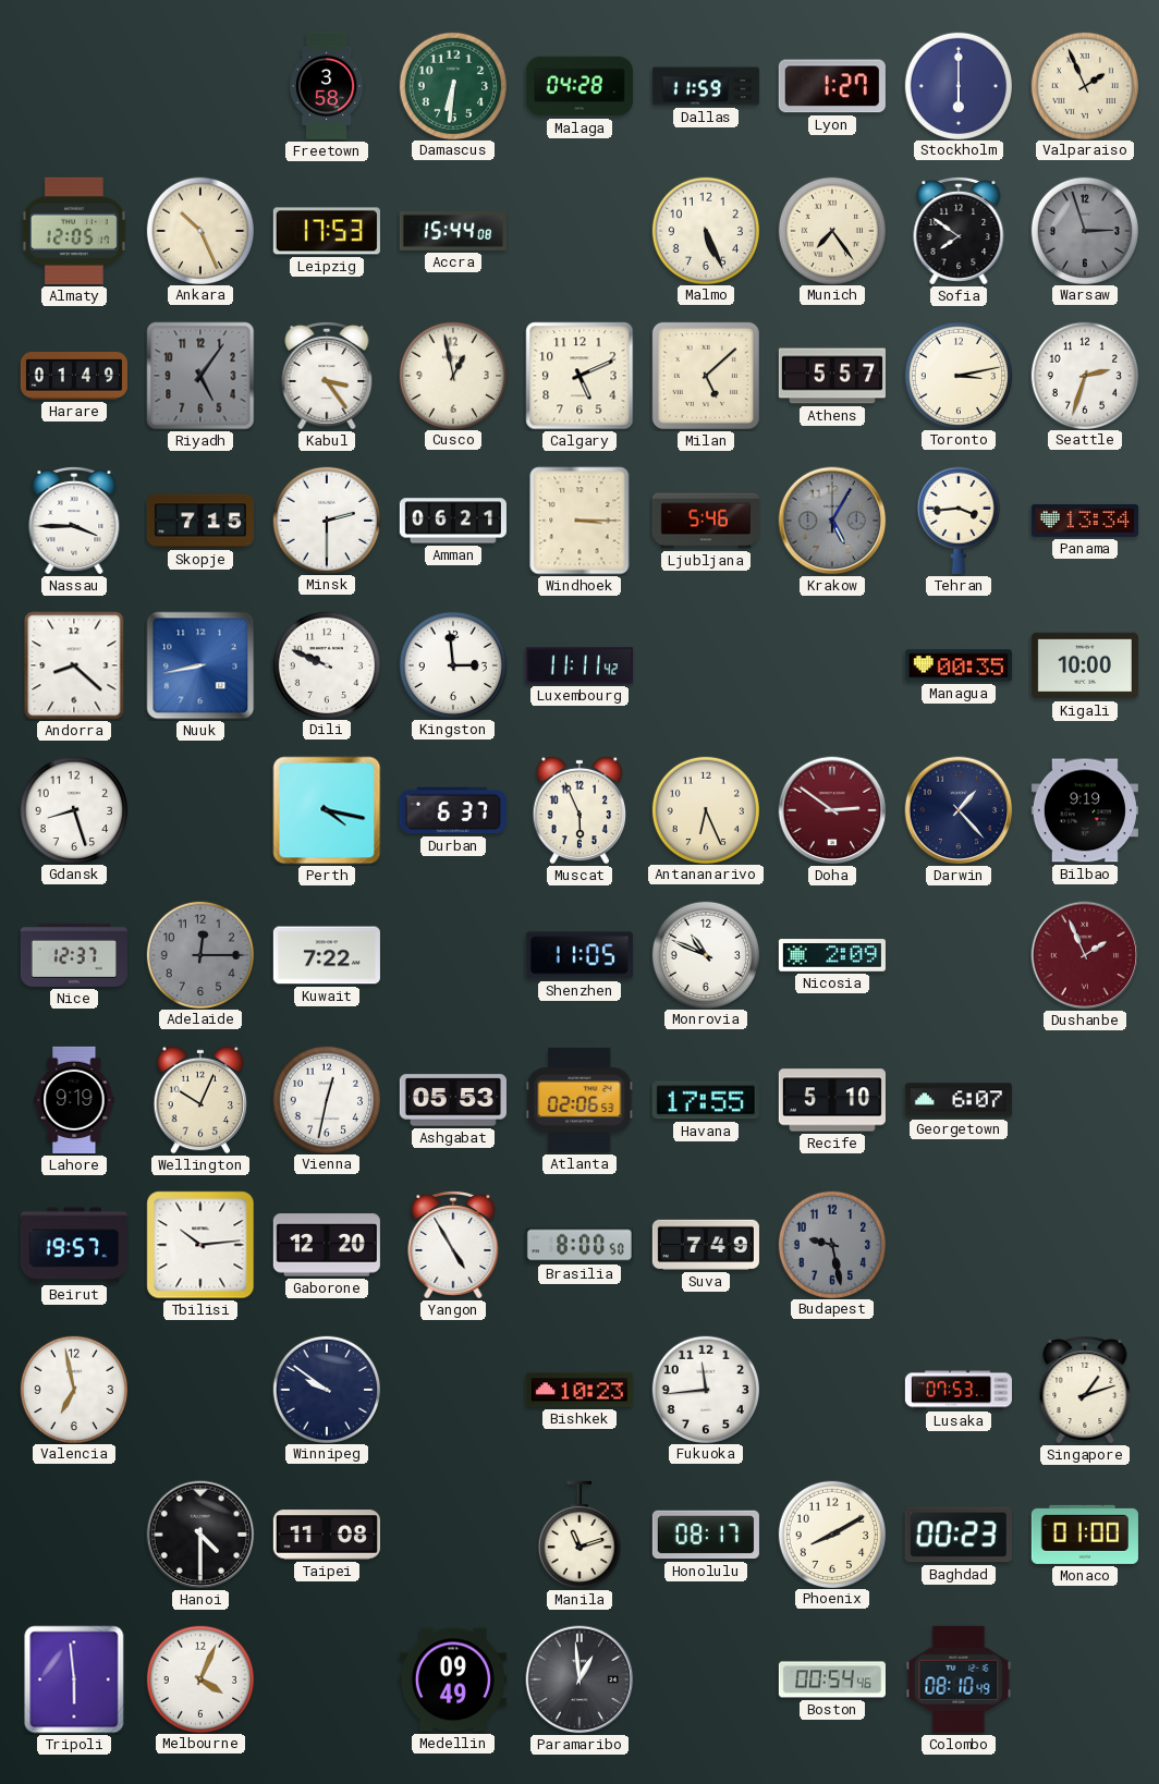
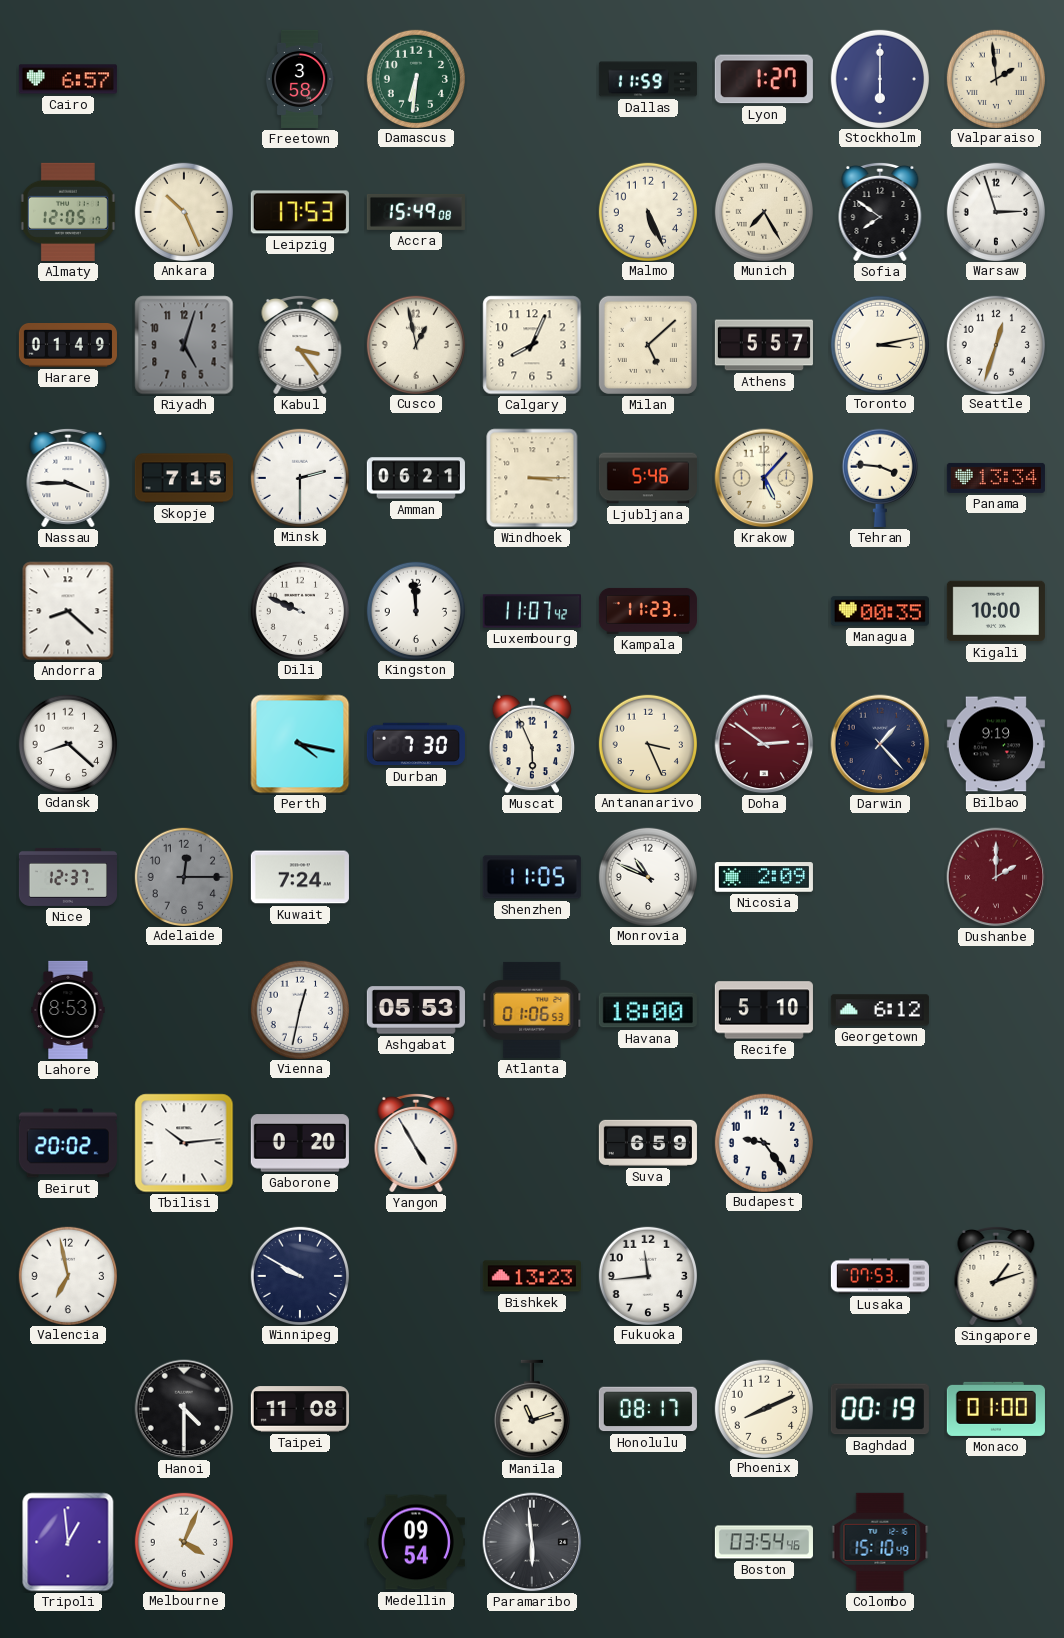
Cairo: none -> 6:57 (68, 79)
Malaga: 04:28 -> none (579, 86)
Valparaiso: 1:56 -> 1:59 (995, 78)
Accra: 15:44 -> 15:49 (416, 212)
Munich: 7:24 -> 7:25 (763, 211)
Warsaw dial: grey -> white (995, 211)
Riyadh: 5:06 -> 5:03 (184, 345)
Calgary: 5:11 -> 8:04 (532, 345)
Seattle: 2:33 -> 12:33 (995, 344)
Krakow: 5:05 -> 5:07 (764, 478)
Krakow dial: grey -> cream (764, 478)
Tehran: 3:44 -> 3:46 (880, 478)
Nuuk: 8:43 -> none (200, 665)
Kingston: 2:59 -> 11:59 (415, 610)
Luxembourg: 11:11 -> 11:07 (532, 611)
Kampala: none -> 11:23 (648, 611)
Gdansk: 8:27 -> 8:22 (67, 743)
Durban: 6:37 -> 7:30 (416, 744)
Antananarivo: 6:26 -> 3:26 (647, 743)
Kuwait: 7:22 -> 7:24 (300, 877)
Dushanbe: 1:56 -> 2:00 (996, 877)
Lahore: 9:19 -> 8:53 (68, 1010)
Wellington: 10:04 -> none (200, 1100)
Atlanta: 02:06 -> 01:06 (532, 1010)
Havana: 17:55 -> 18:00 (648, 1010)
Georgetown: 6:07 -> 6:12 (880, 1010)
Beirut: 19:57 -> 20:02 (68, 1143)
Gaborone: 12:20 -> 0:20 (300, 1143)
Brasilia: 8:00 -> none (579, 1245)
Suva: 7:49 -> 6:59 (648, 1143)
Budapest: 9:28 -> 9:24 (763, 1142)
Budapest dial: grey -> white (763, 1142)
Winnipeg: 9:51 -> 9:50 (299, 1275)
Bishkek: 10:23 -> 13:23 (532, 1276)
Phoenix: 8:10 -> 8:11 (763, 1408)
Baghdad: 00:23 -> 00:19 (880, 1409)
Tripoli: 5:59 -> 12:59 (68, 1542)
Medellin: 09:49 -> 09:54 (416, 1542)
Paramaribo: 12:59 -> 5:59 (532, 1542)
Boston: 00:54 -> 03:54 (764, 1542)
Colombo: 08:10 -> 15:10 (880, 1542)
